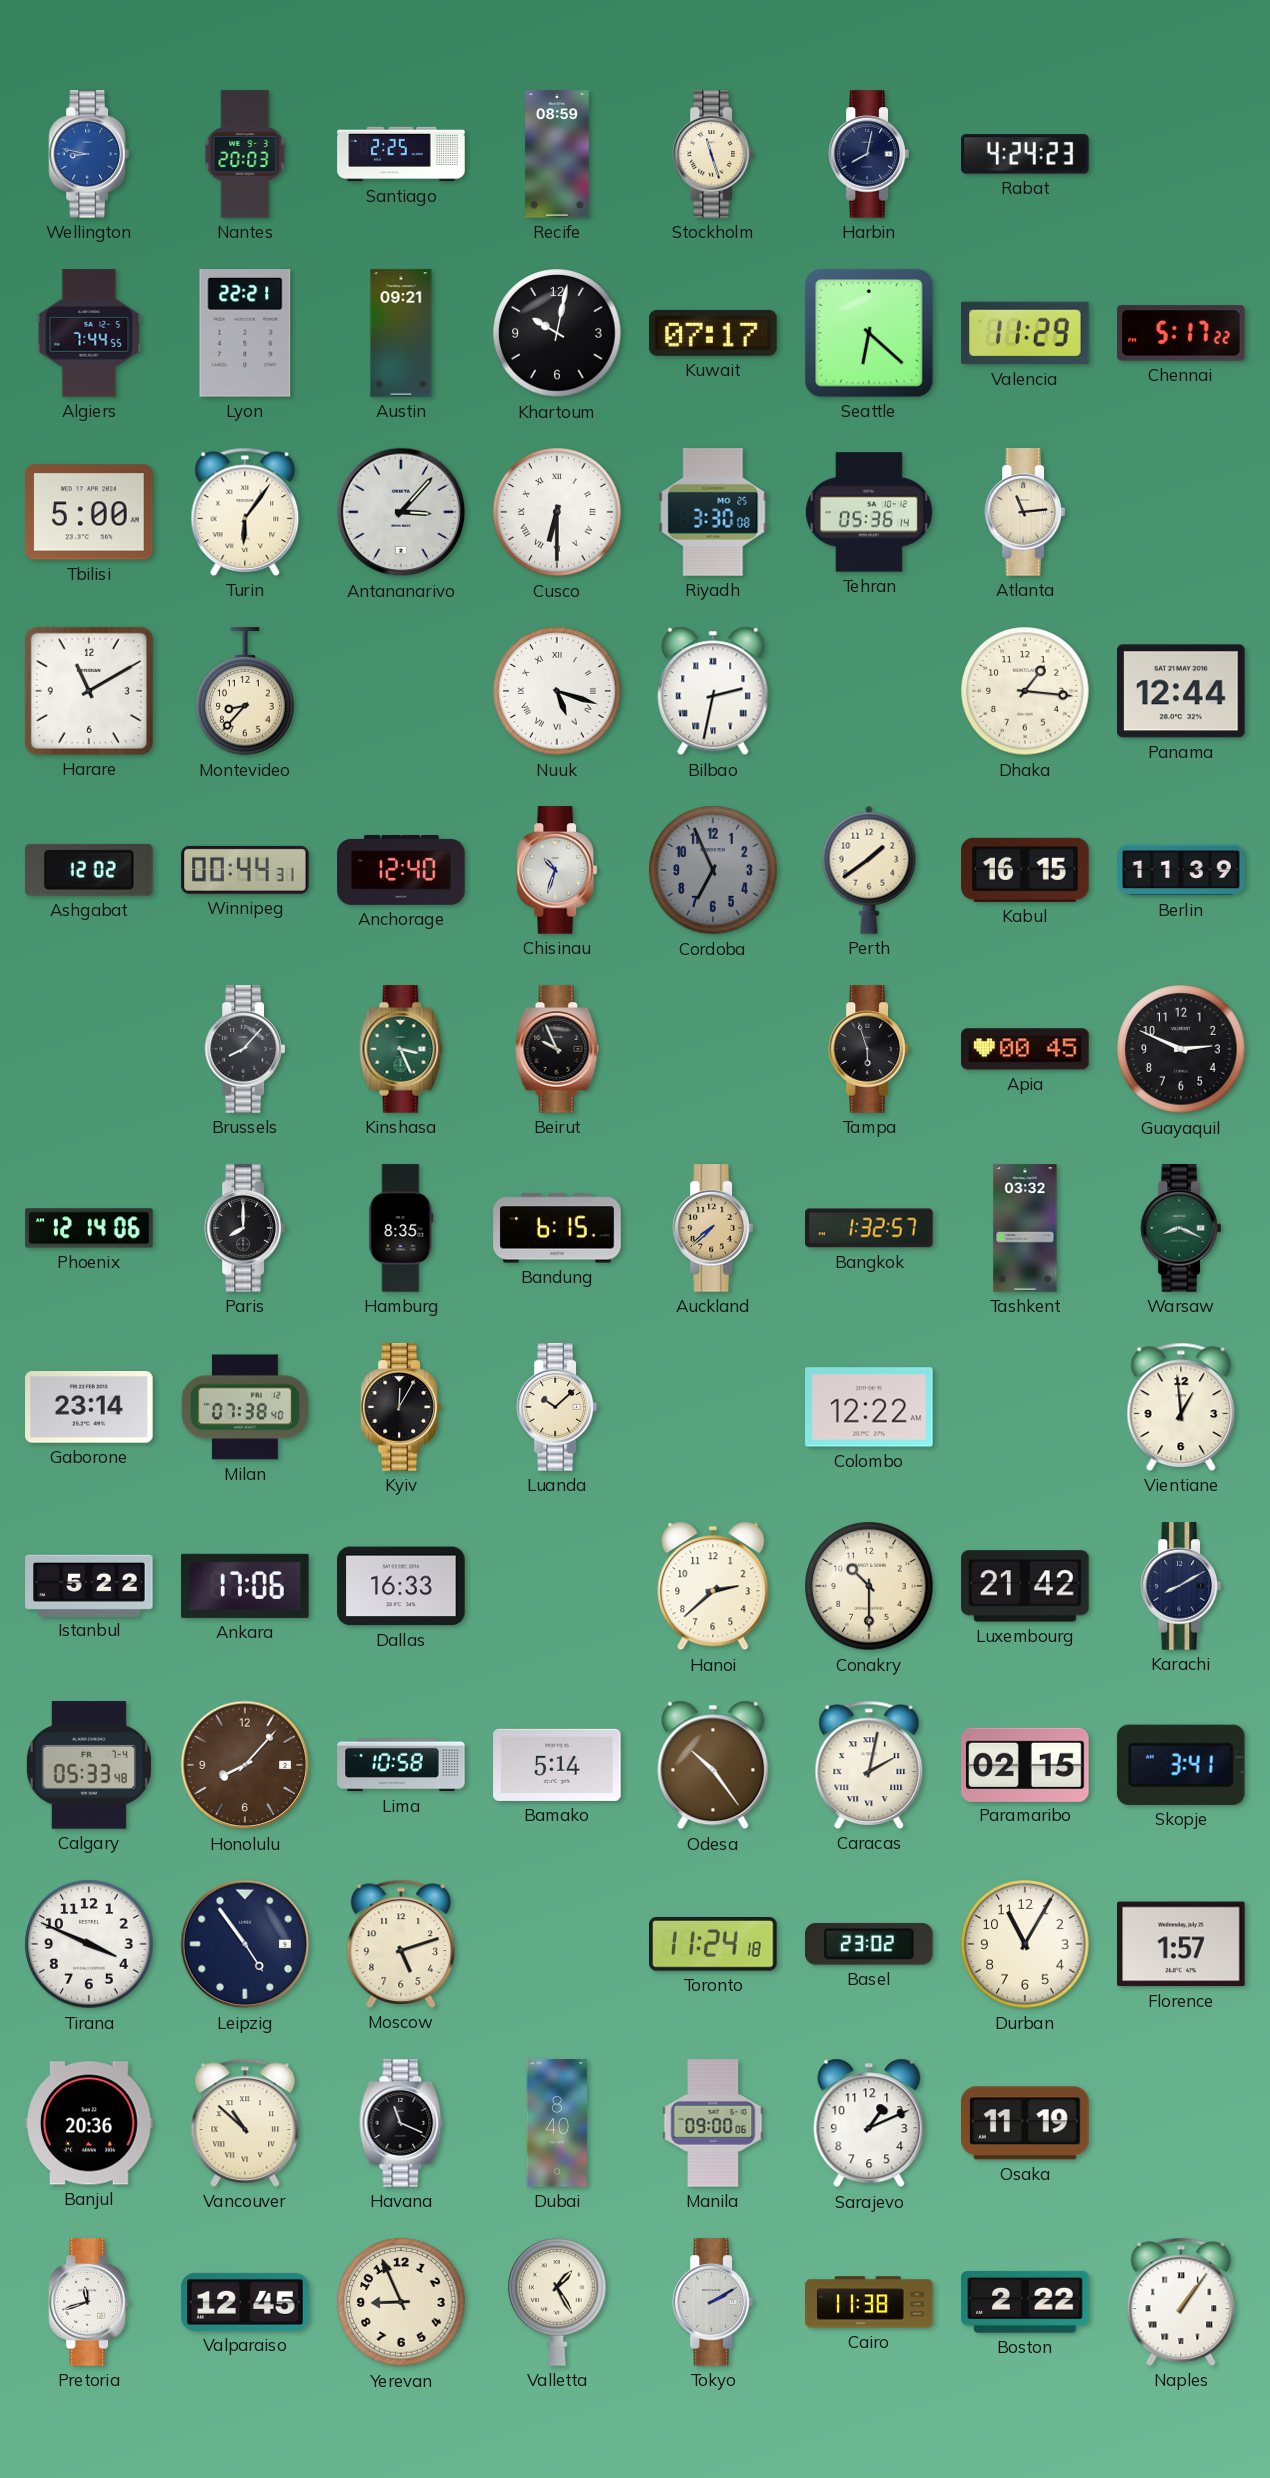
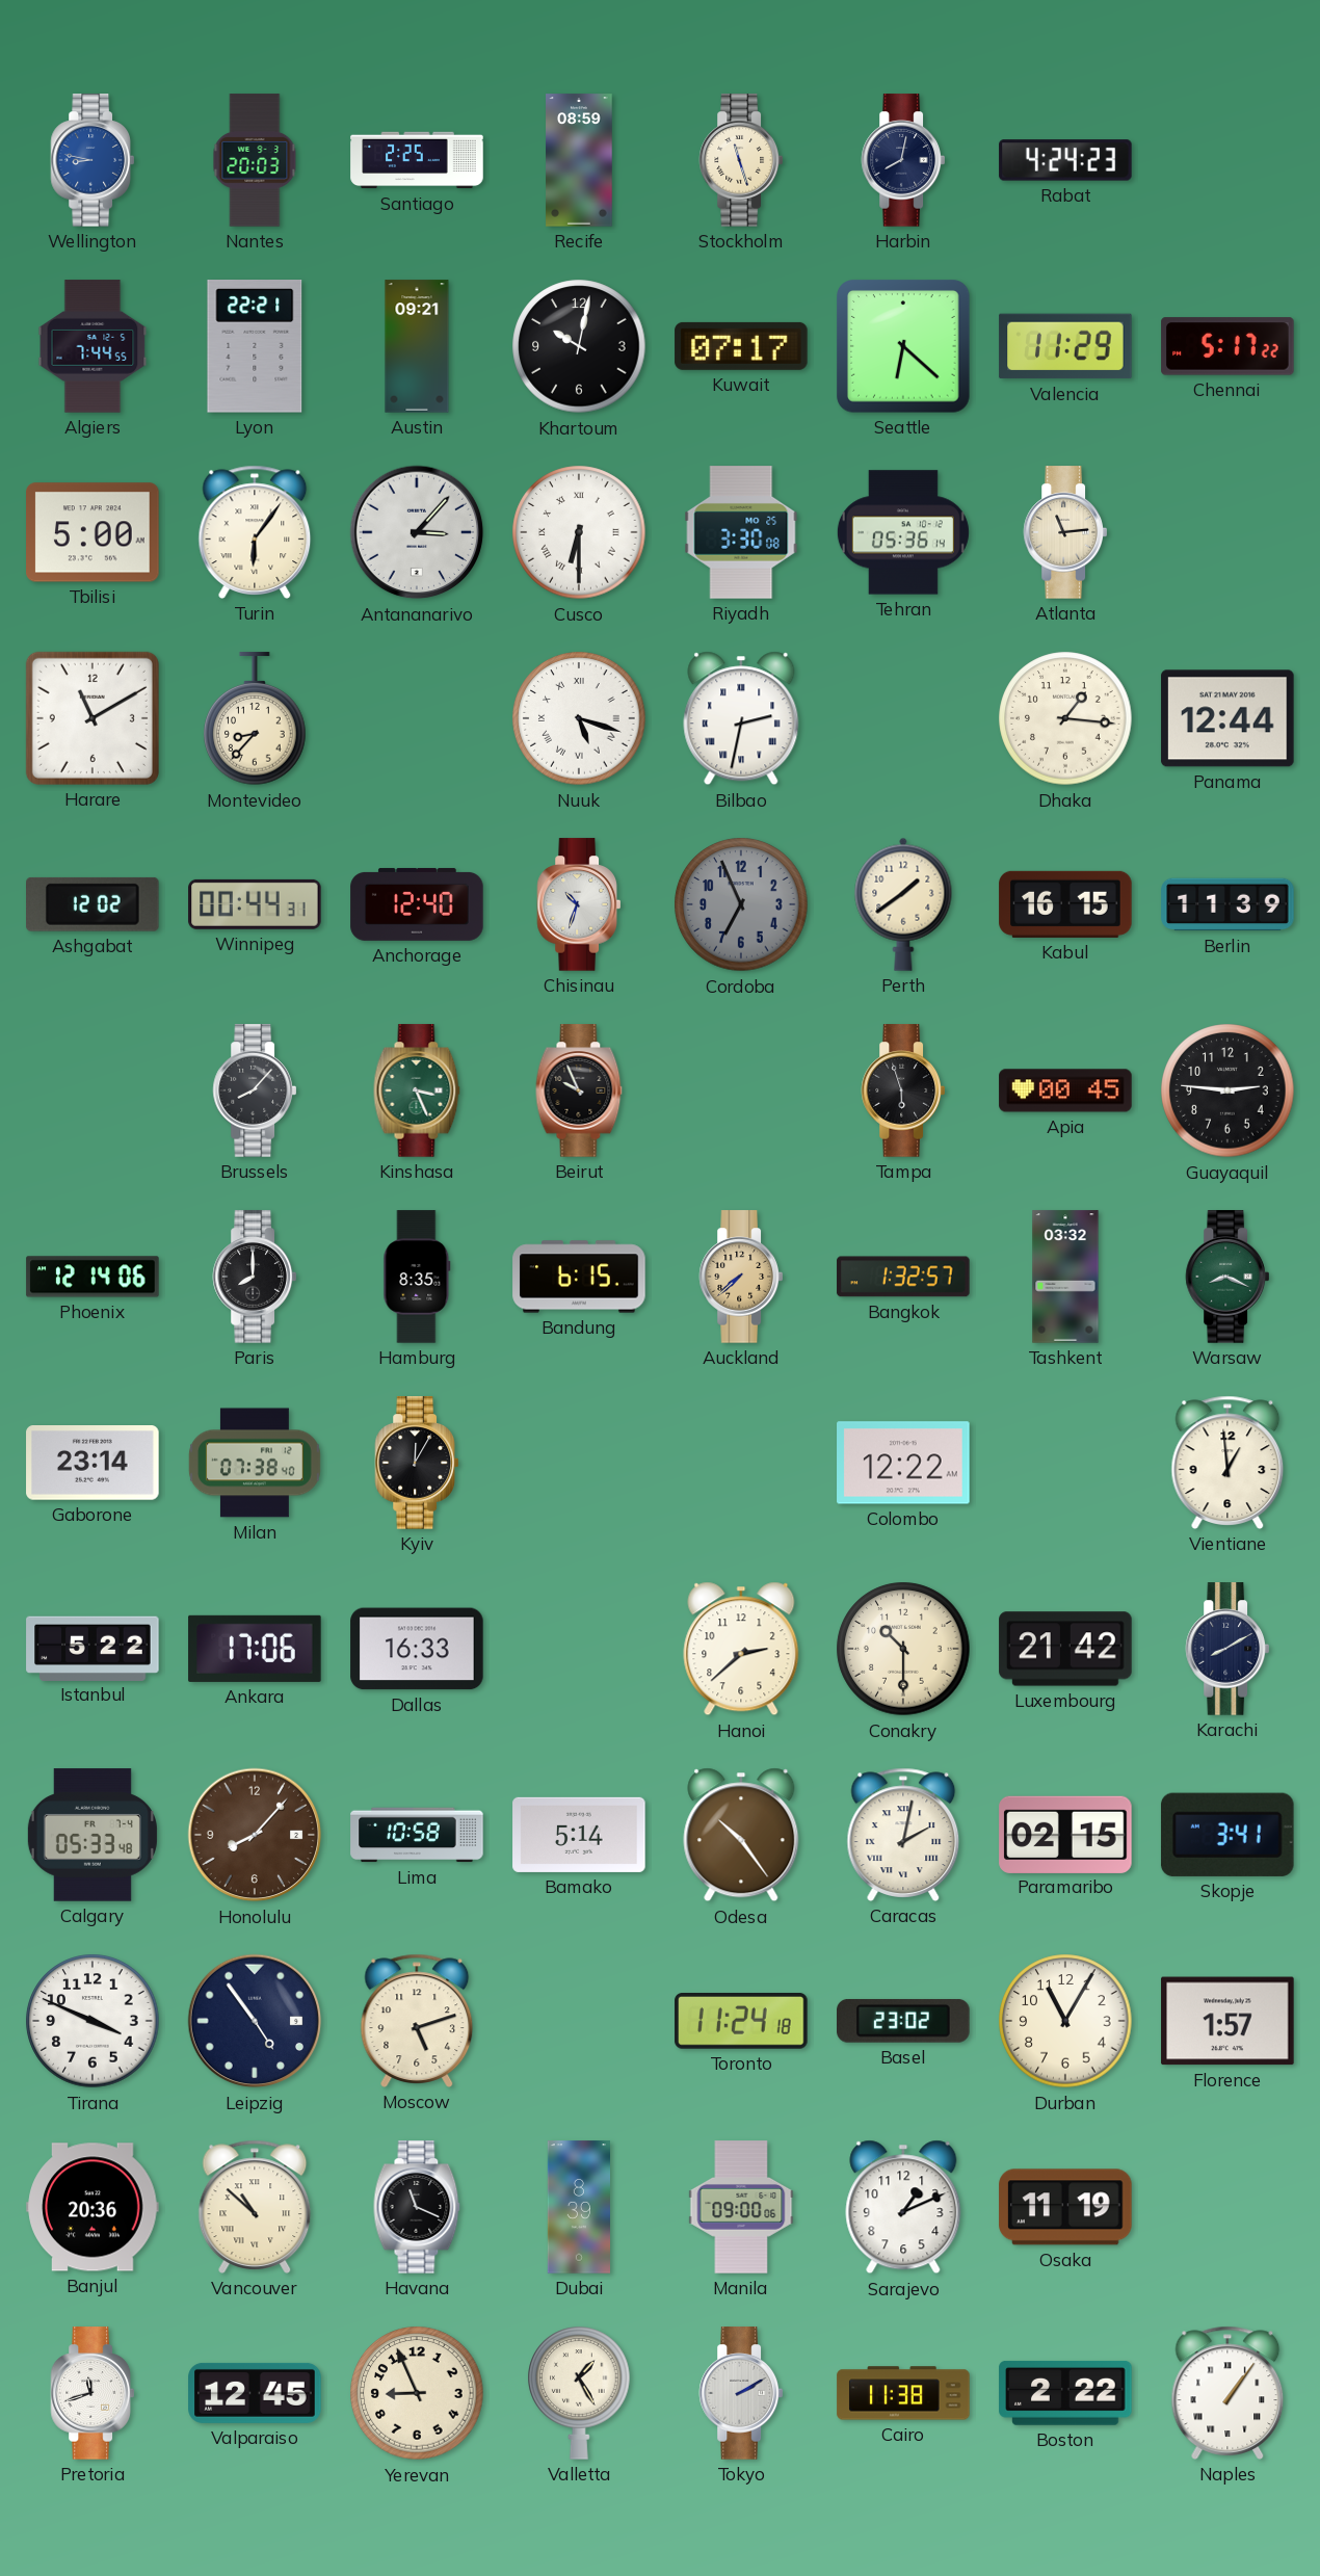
Guayaquil: 2:49 -> 2:46 (1227, 1090)
Luanda: 10:08 -> none (556, 1407)
Dubai: 8:40 -> 8:39 (578, 2207)
